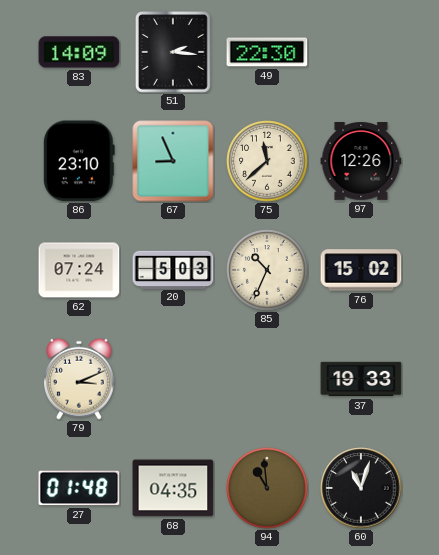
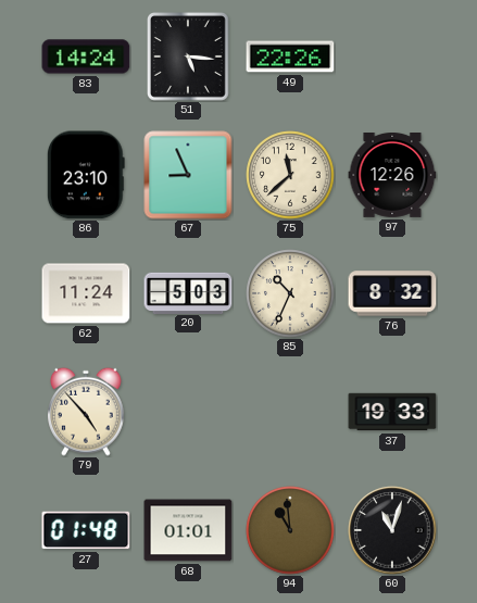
83: 14:09 -> 14:24 (86, 56)
51: 2:16 -> 5:16 (189, 58)
49: 22:30 -> 22:26 (290, 56)
62: 07:24 -> 11:24 (86, 293)
76: 15:02 -> 8:32 (392, 293)
79: 3:11 -> 4:53 (86, 412)
68: 04:35 -> 01:01 (188, 530)
